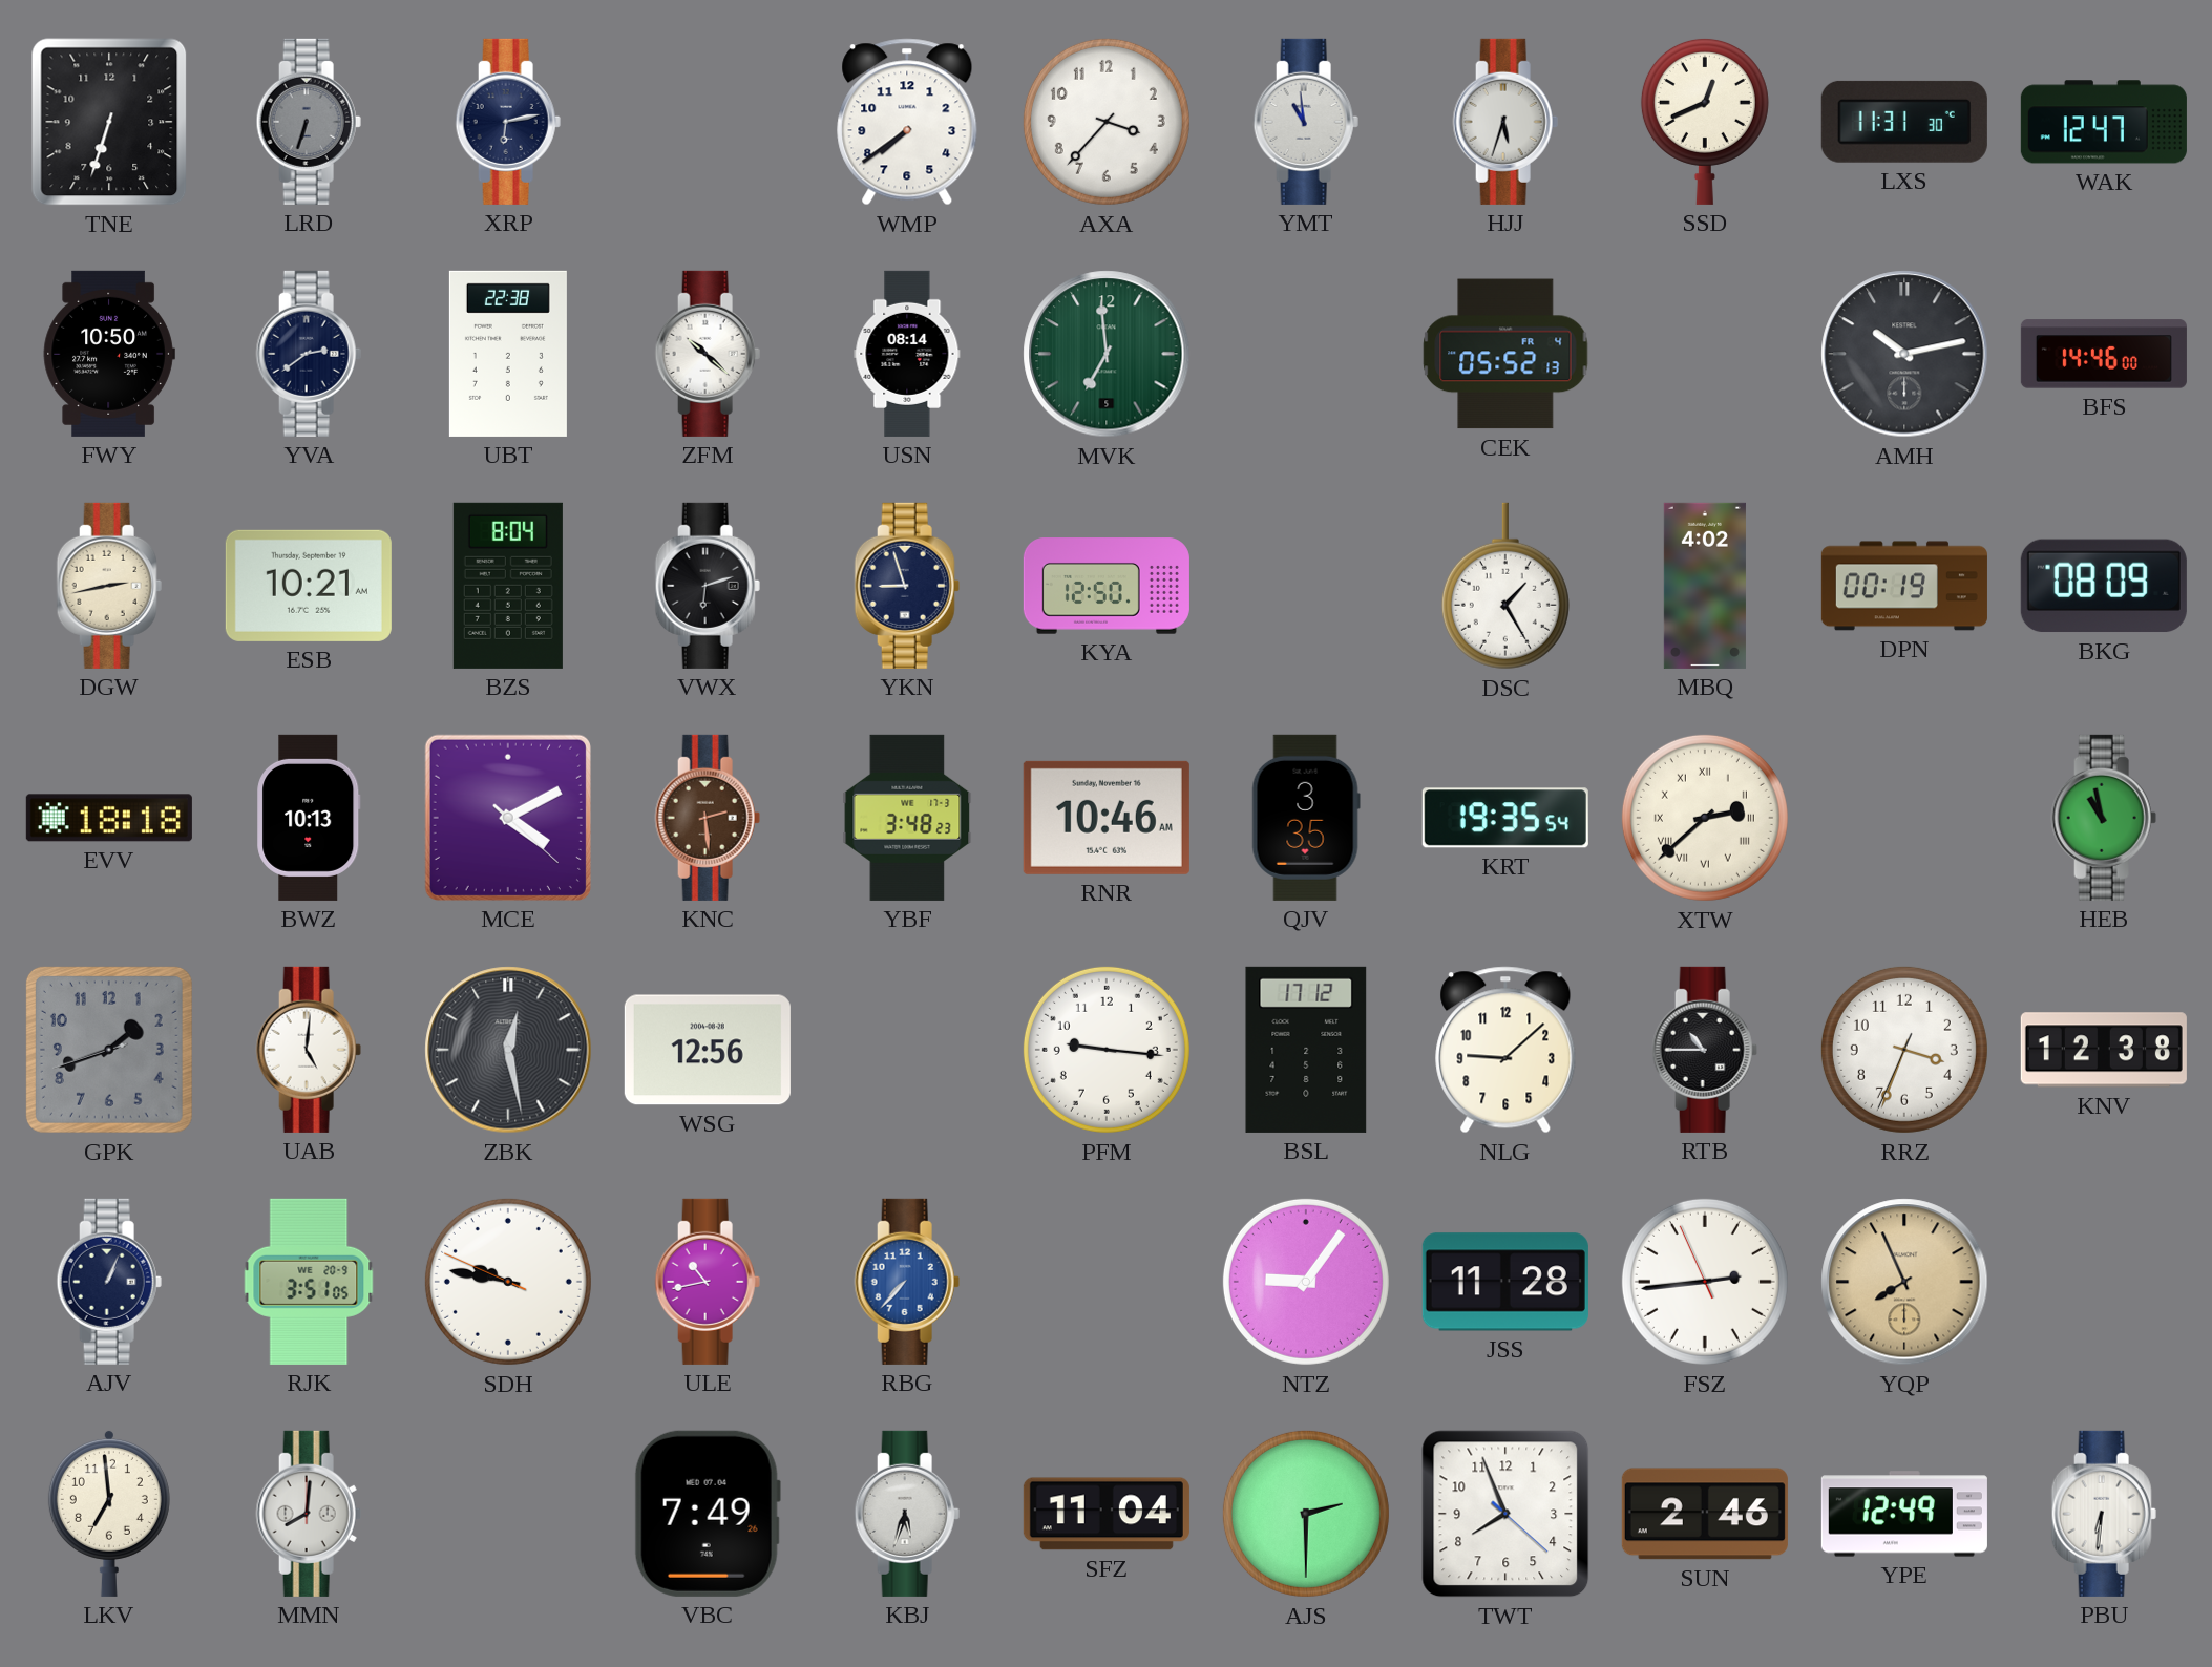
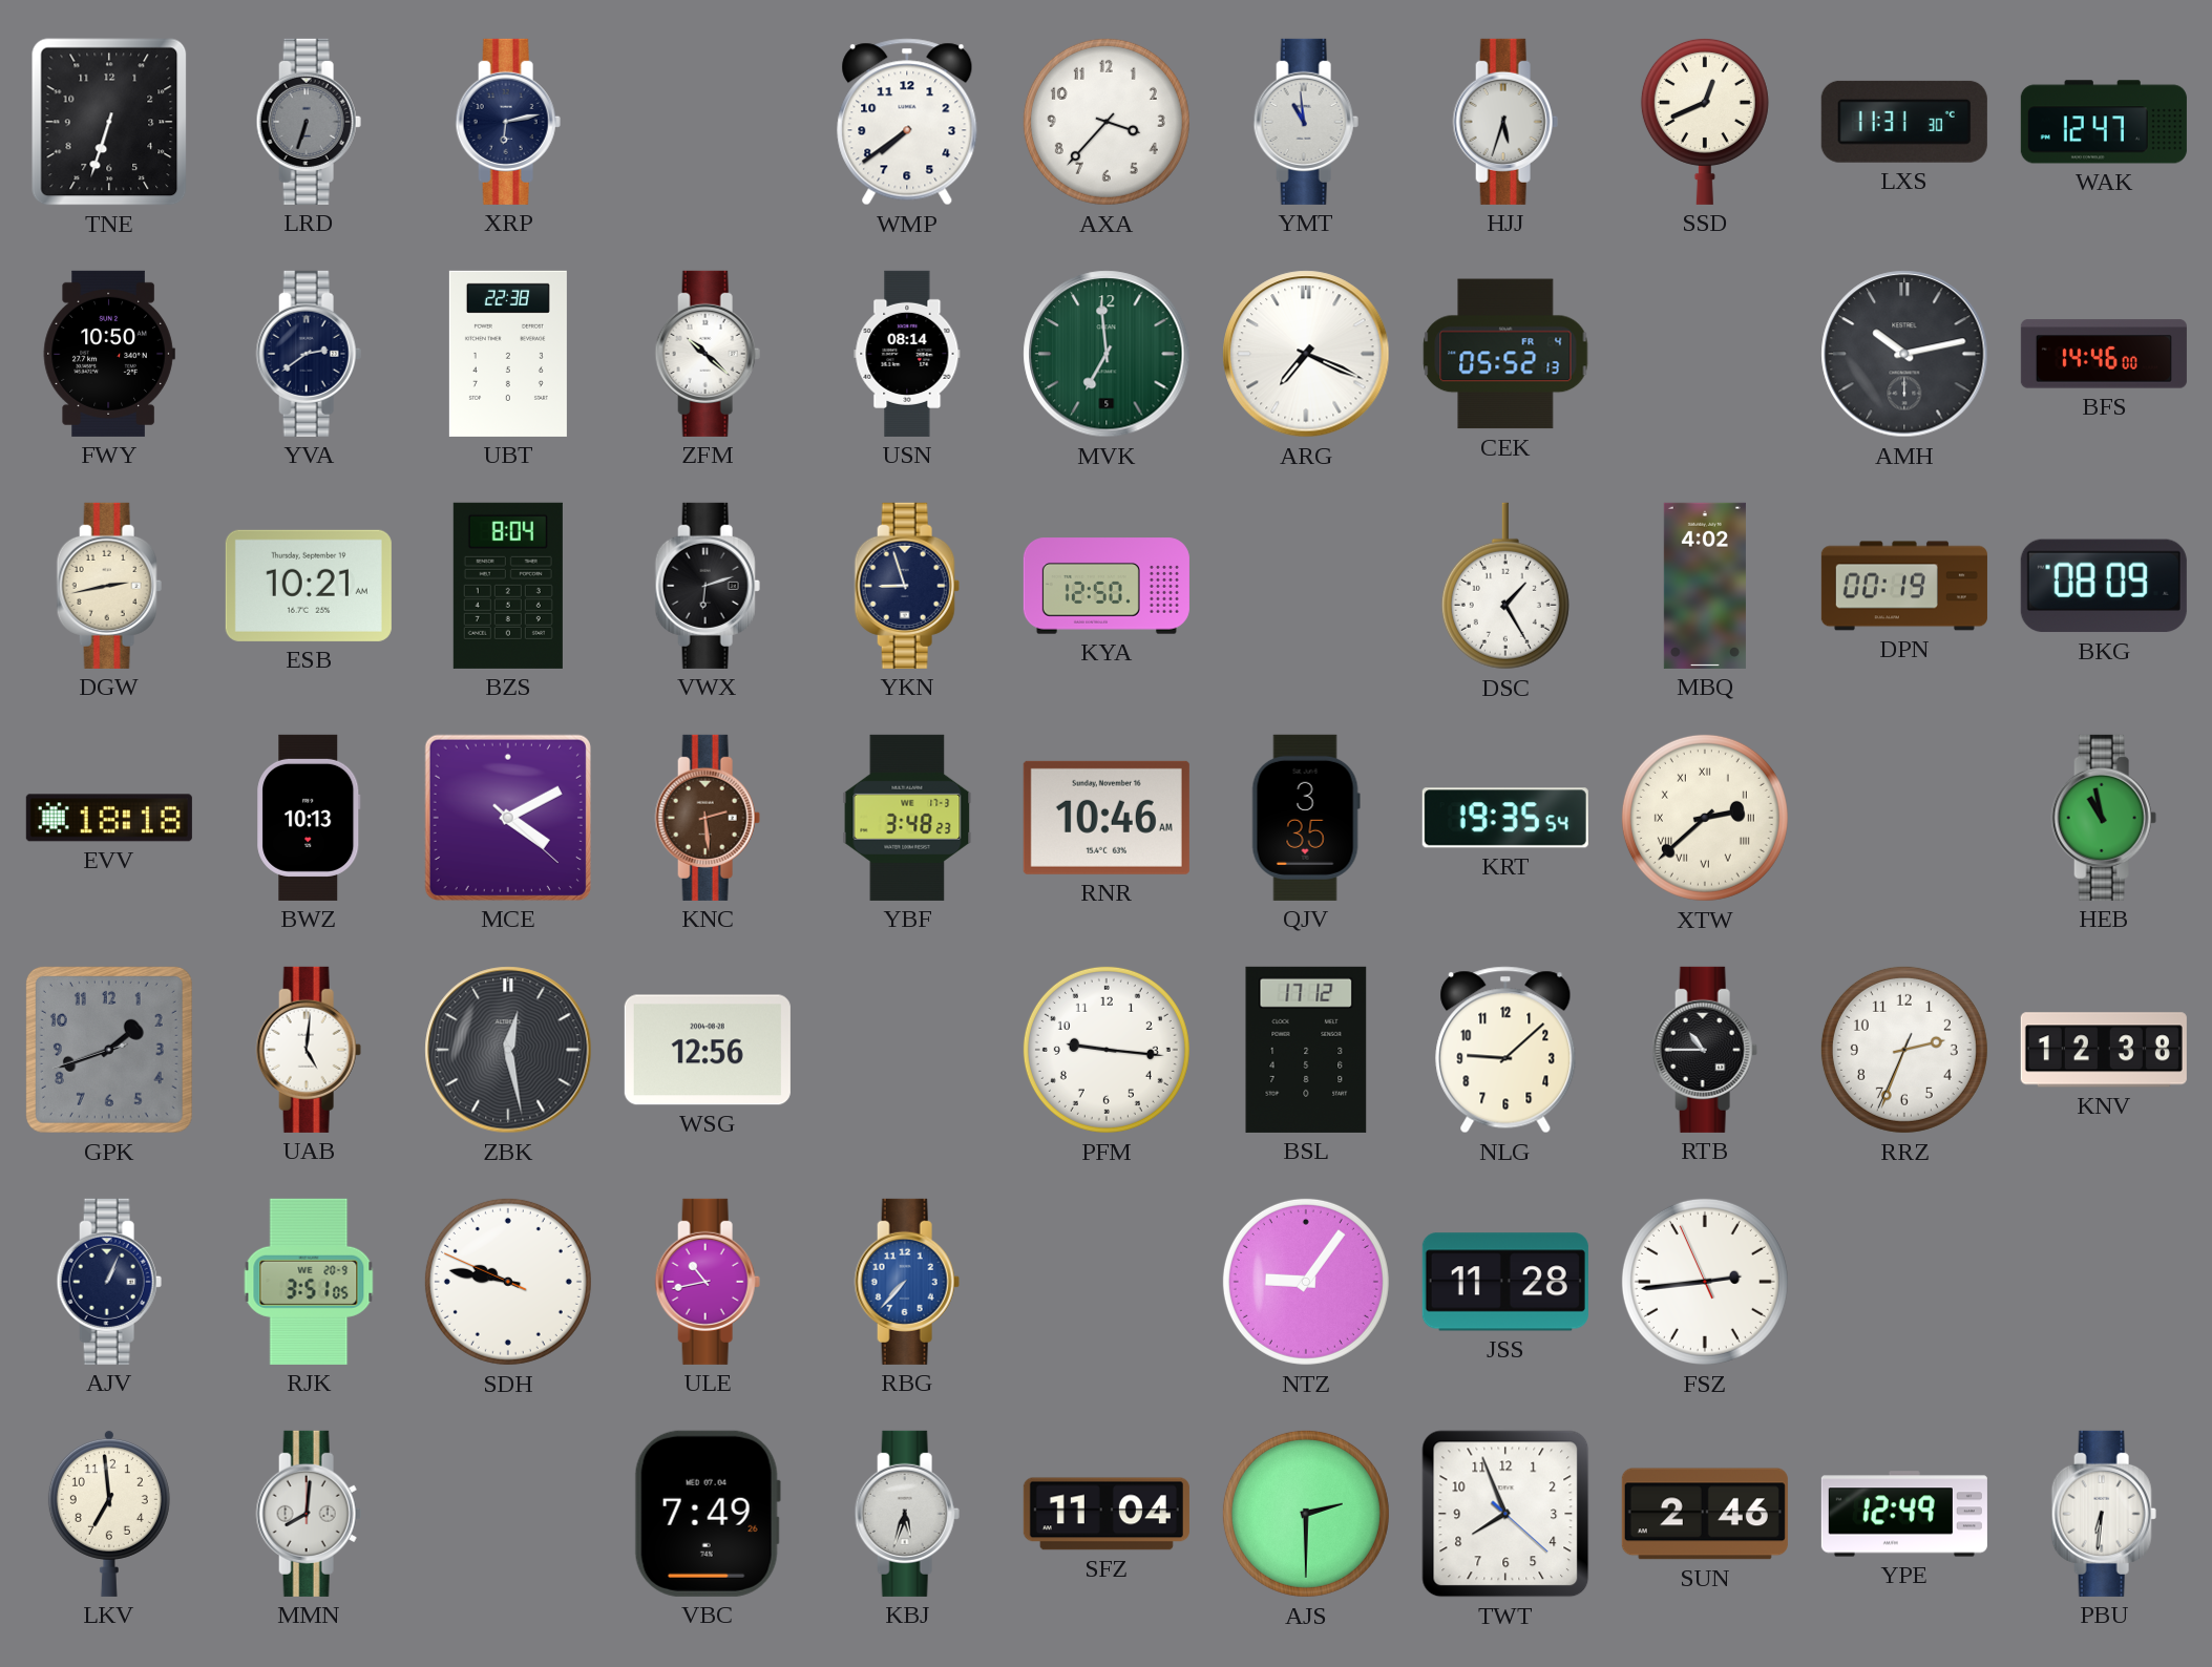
ARG: none -> 7:19 (1306, 354)
RRZ: 3:33 -> 2:33 (1904, 1050)
YQP: 7:56 -> none (1904, 1282)
